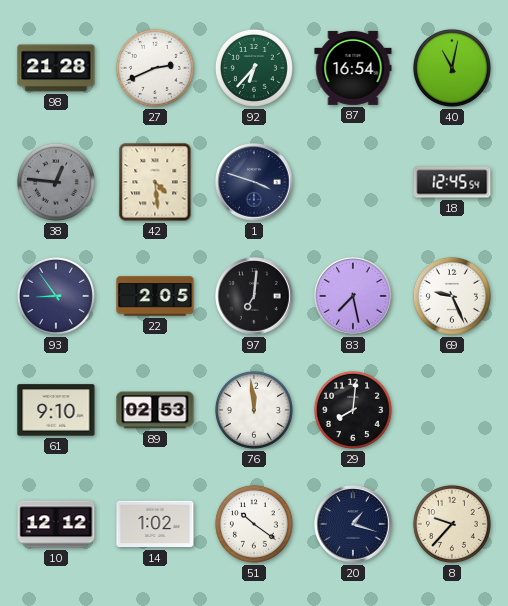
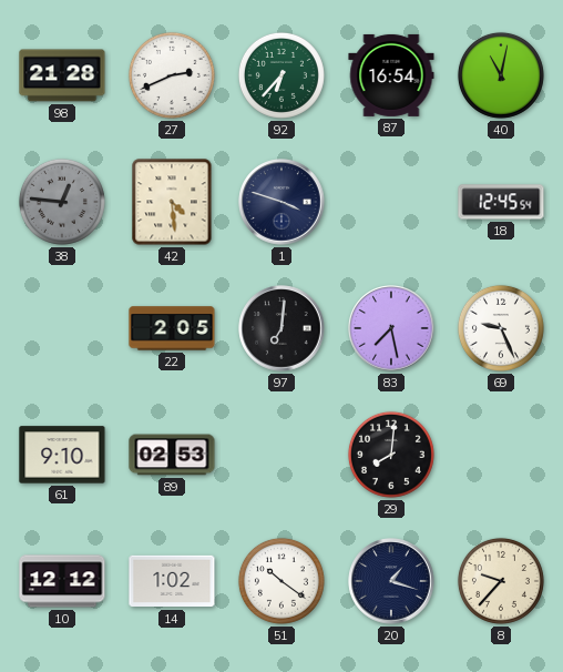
93: 8:54 -> none (56, 296)
76: 11:59 -> none (254, 410)
